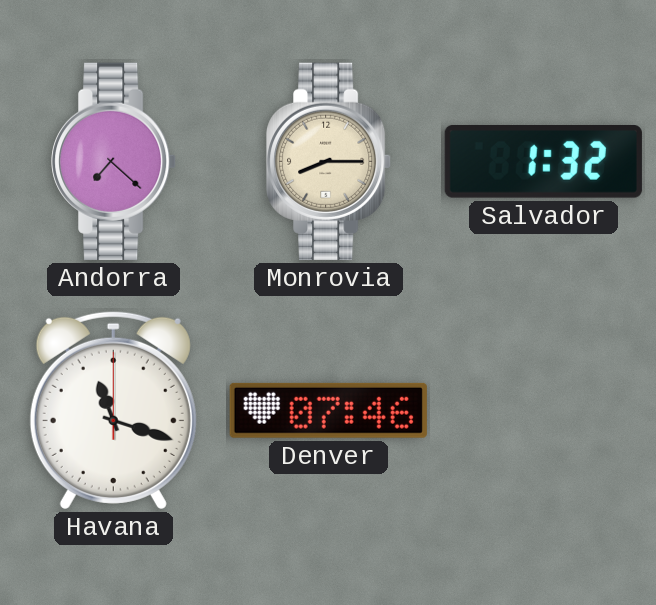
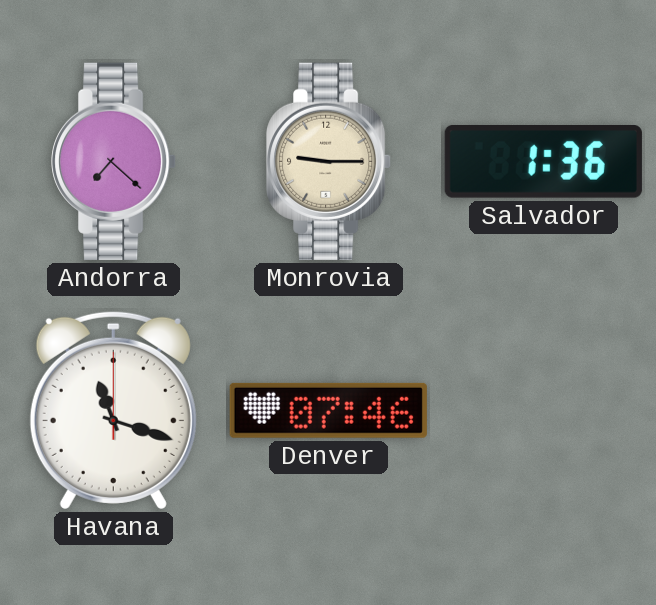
Monrovia: 8:15 -> 9:15 (329, 161)
Salvador: 1:32 -> 1:36 (543, 162)
